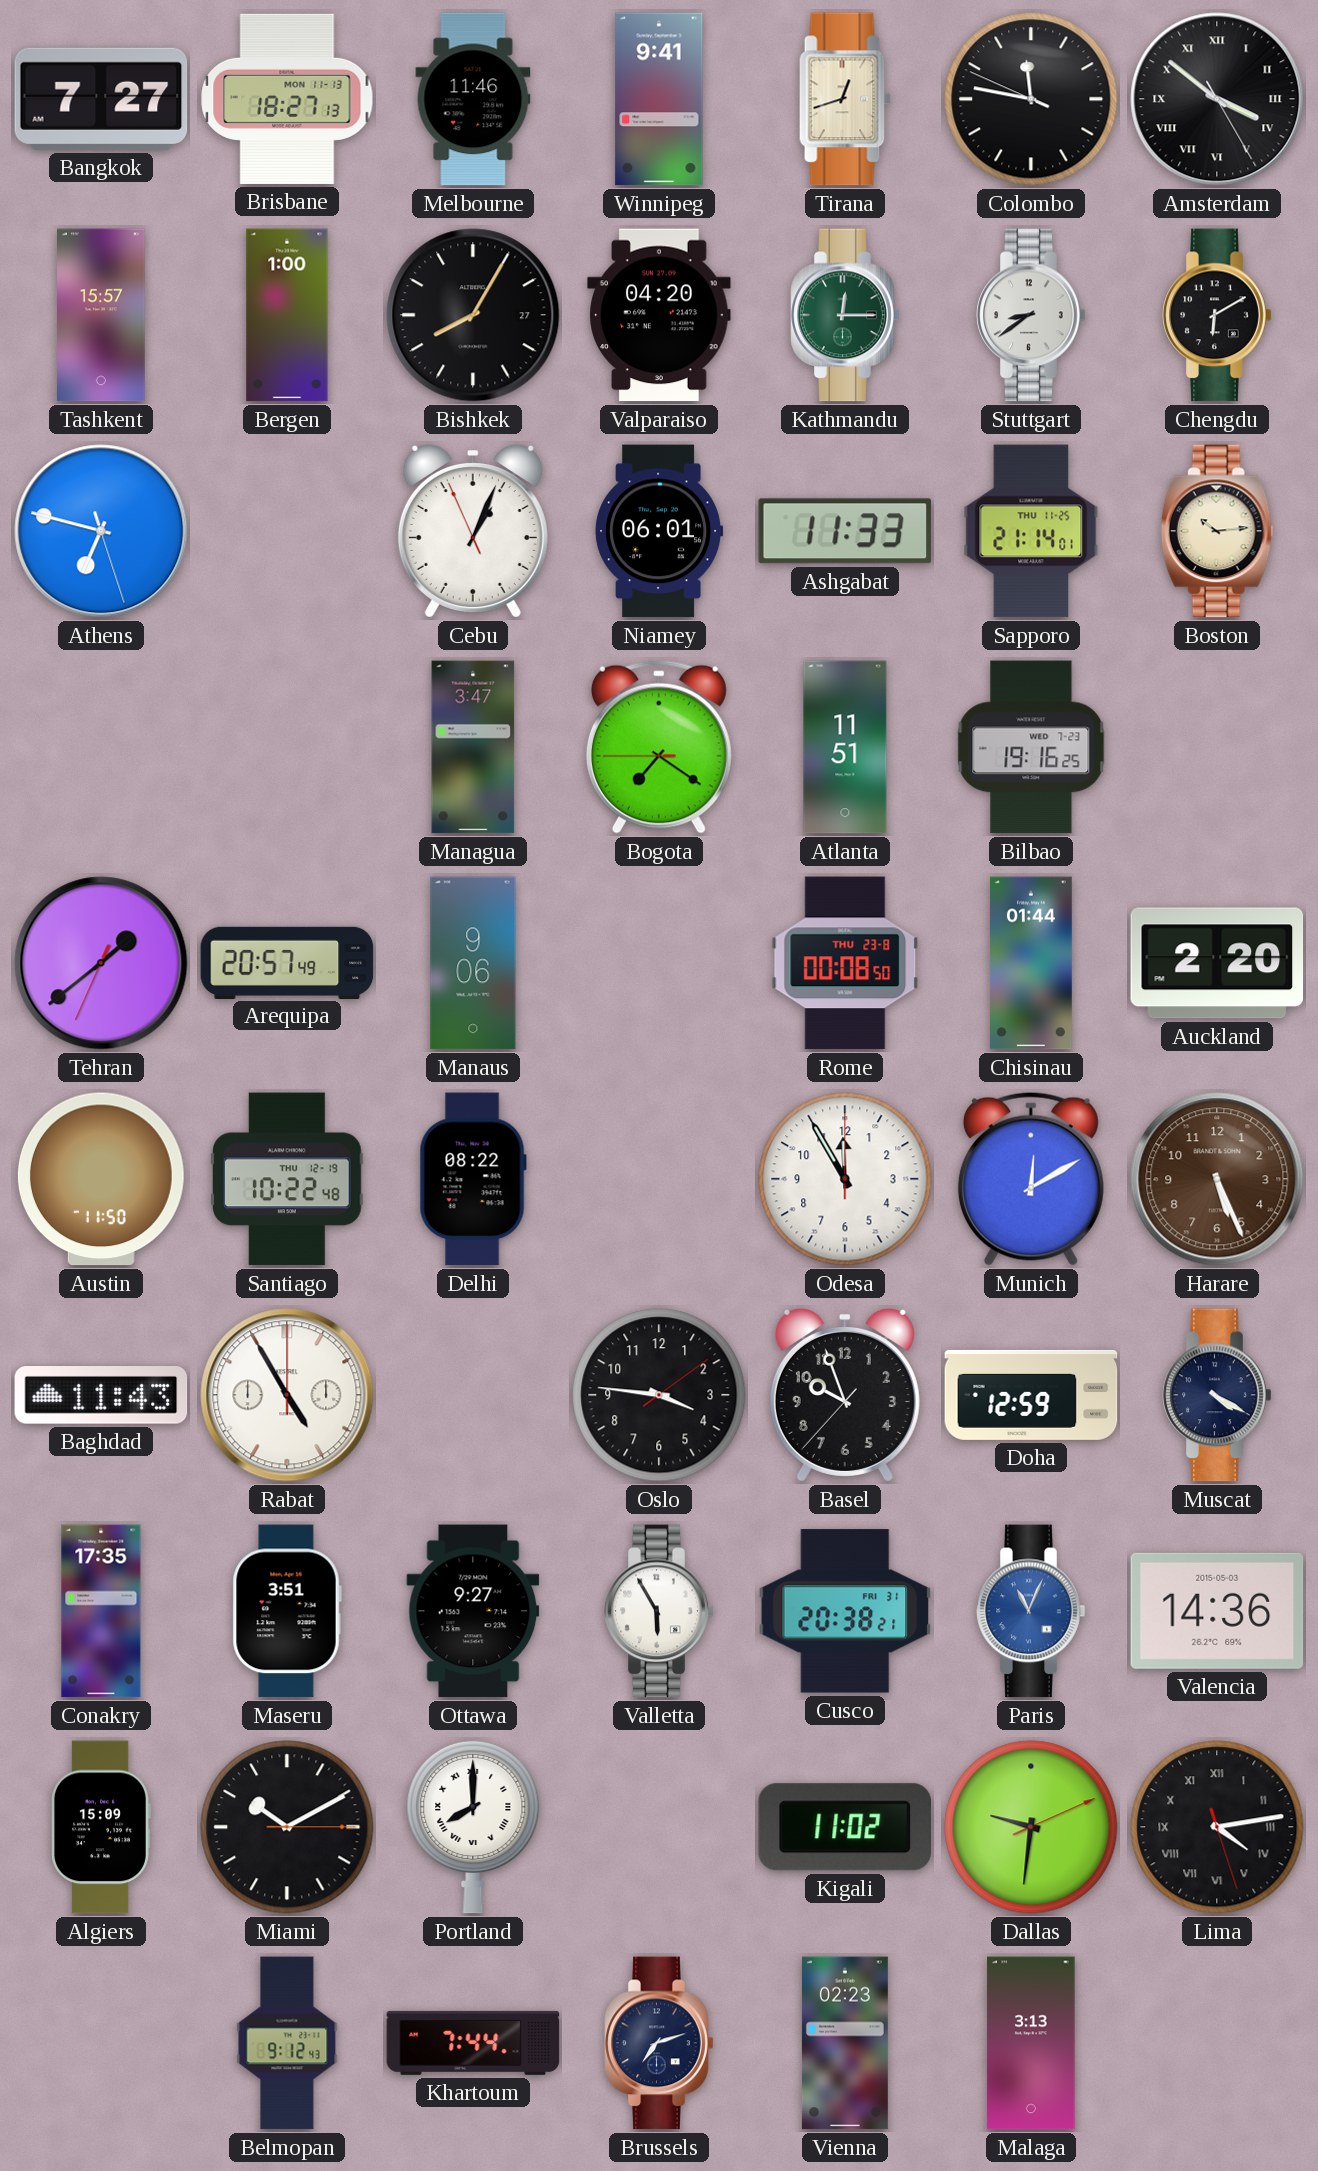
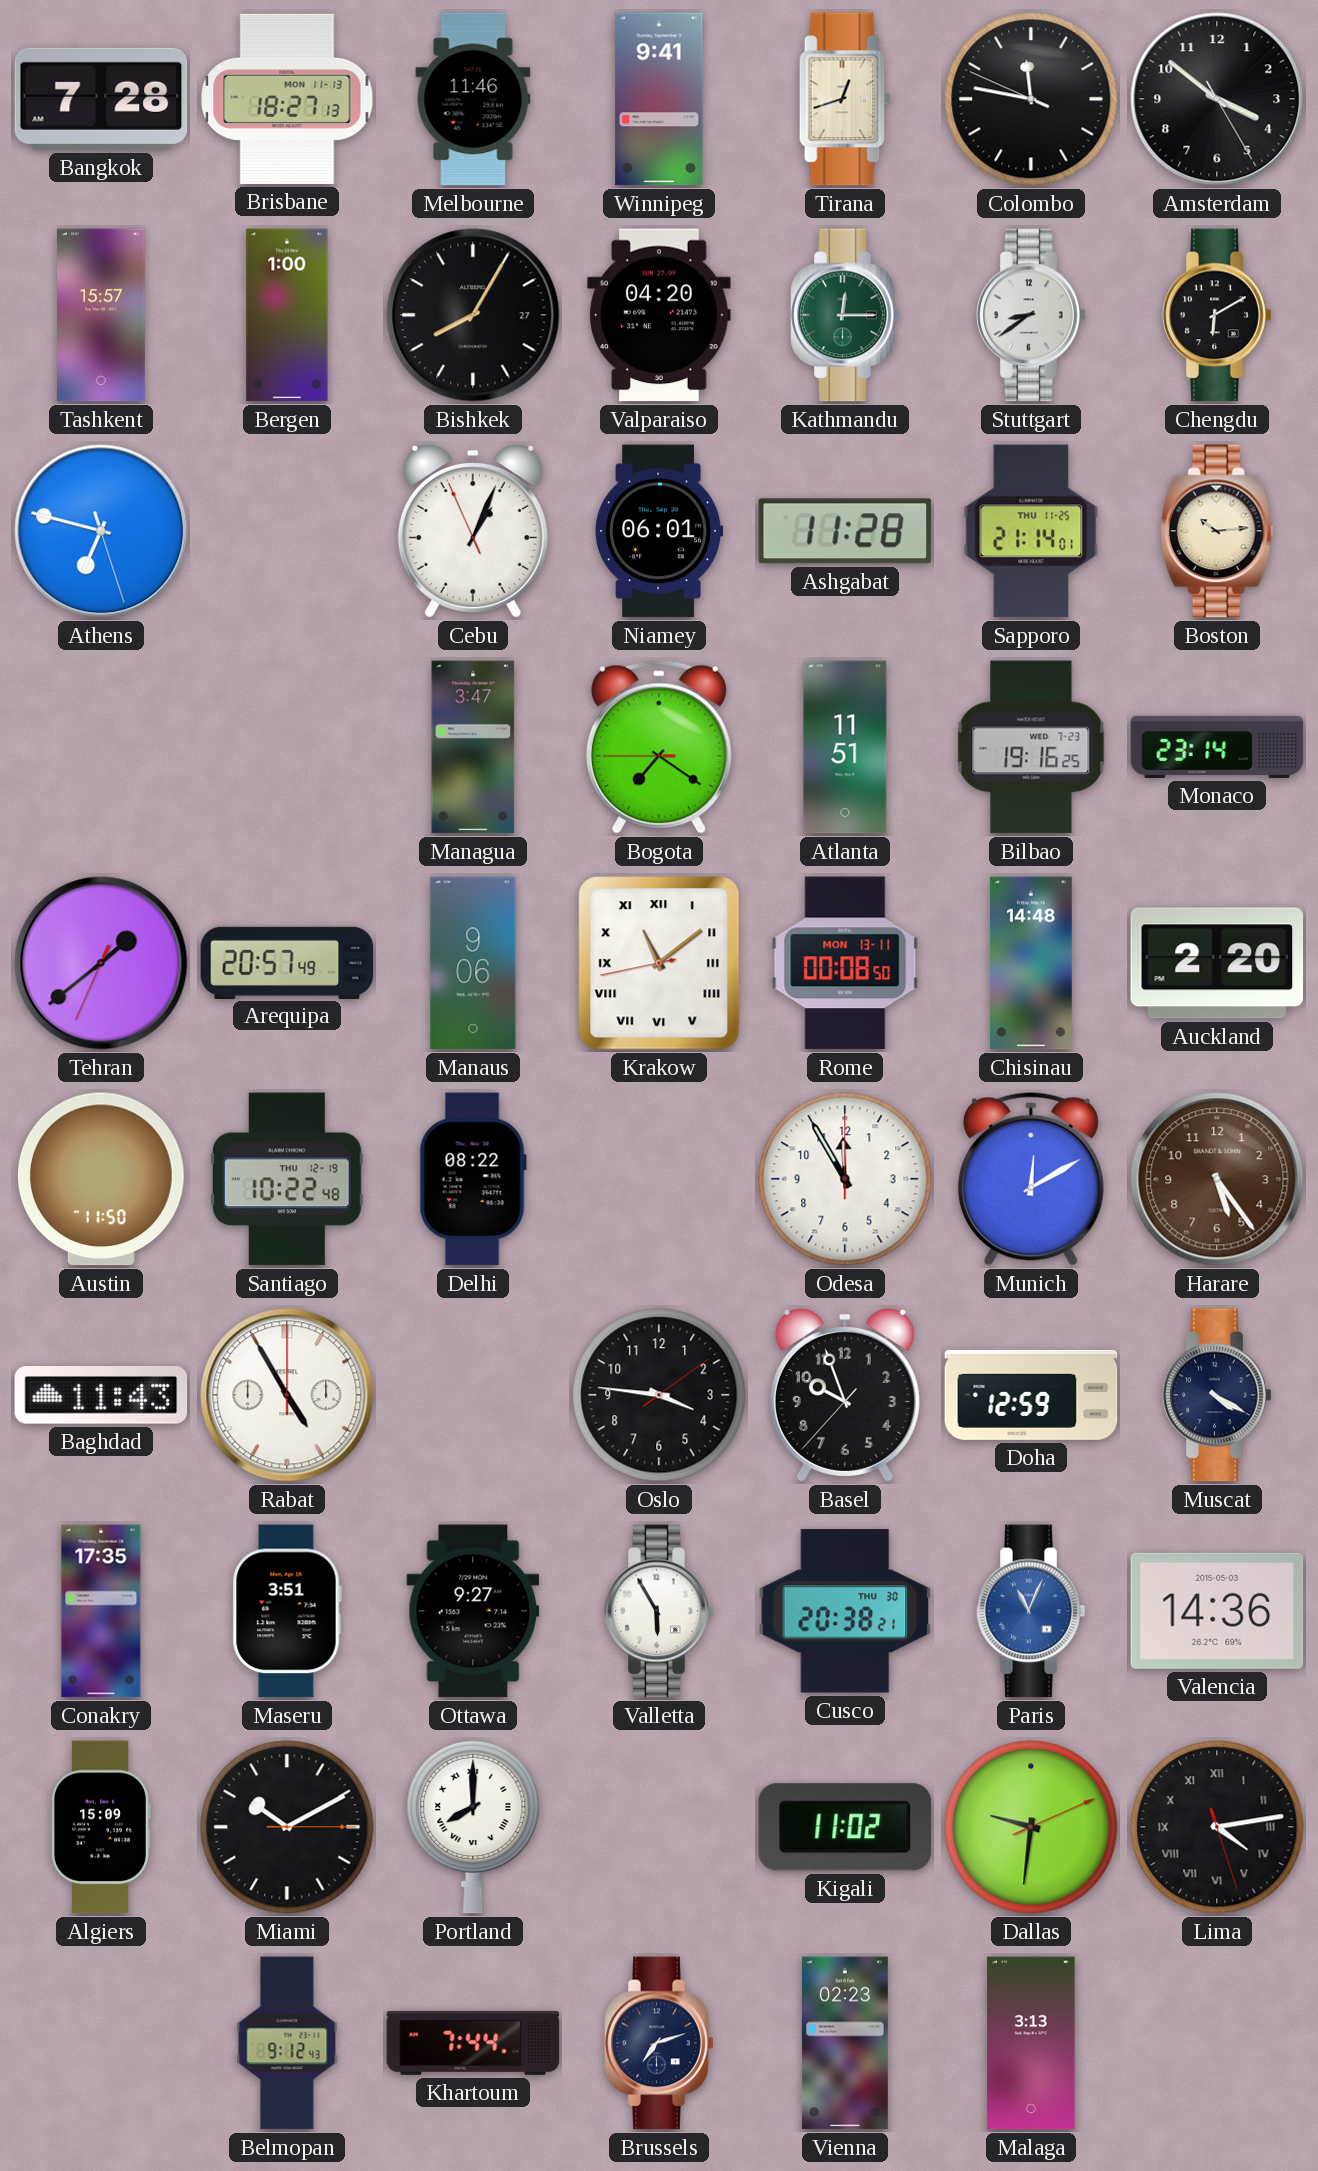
Bangkok: 7:27 -> 7:28 (101, 99)
Amsterdam numerals: Roman -> Arabic (1217, 99)
Ashgabat: 11:33 -> 11:28 (845, 531)
Monaco: none -> 23:14 (1217, 747)
Krakow: none -> 11:08 (659, 963)
Rome date: THU 23-8 -> MON 13-11 (845, 963)
Chisinau: 01:44 -> 14:48 (1032, 963)
Harare: 5:26 -> 5:24 (1217, 1179)
Cusco date: FRI 31 -> THU 30 (845, 1611)
